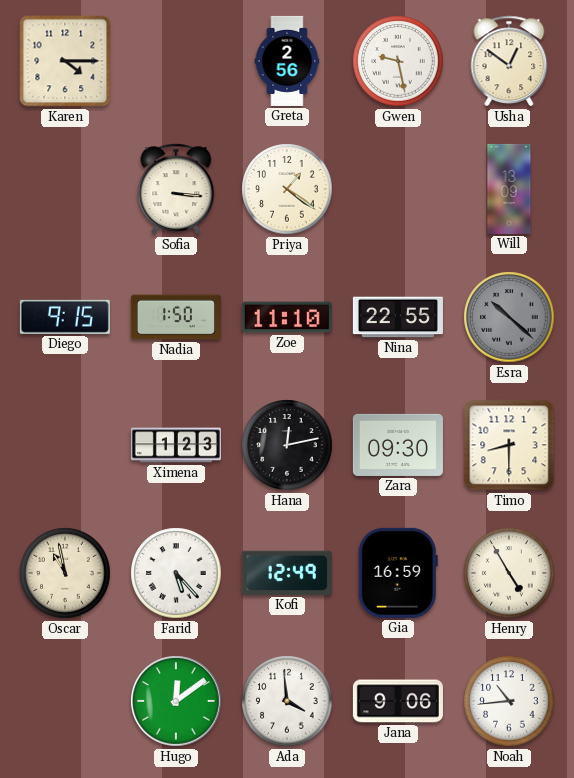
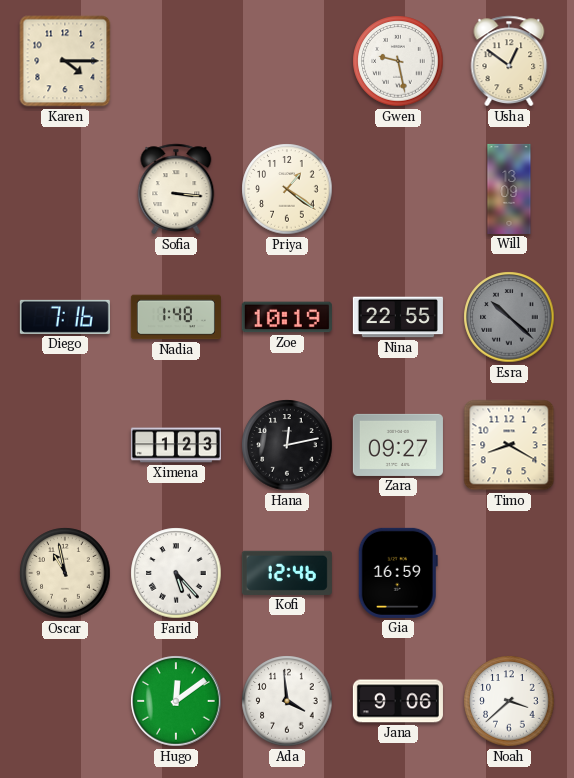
Greta: 2:56 -> none (287, 61)
Diego: 9:15 -> 7:16 (65, 317)
Nadia: 1:50 -> 1:48 (176, 317)
Zoe: 11:10 -> 10:19 (287, 317)
Zara: 09:30 -> 09:27 (398, 445)
Timo: 8:30 -> 8:20 (509, 445)
Kofi: 12:49 -> 12:46 (287, 573)
Henry: 4:55 -> none (509, 573)
Noah: 10:44 -> 3:38 (509, 701)
